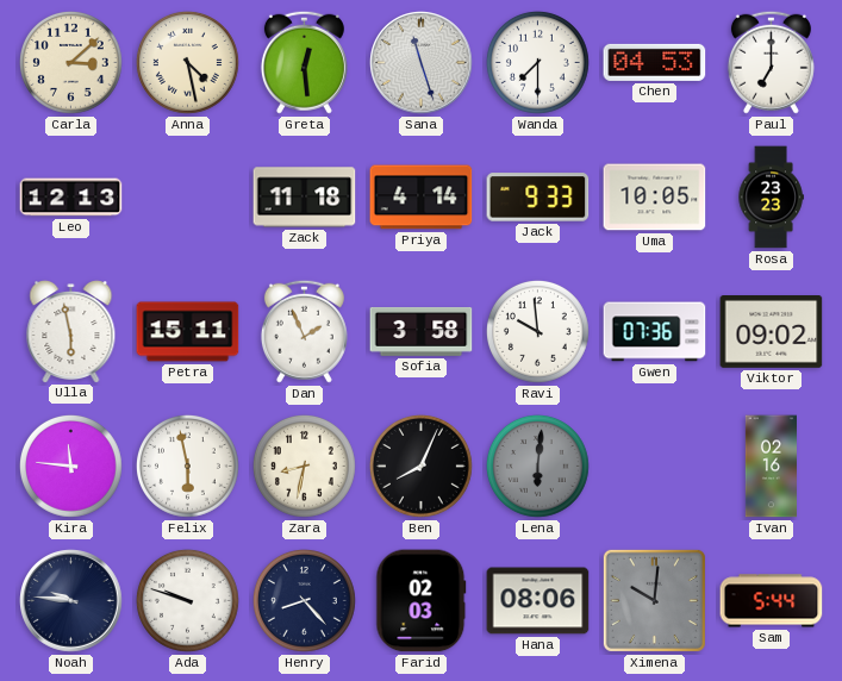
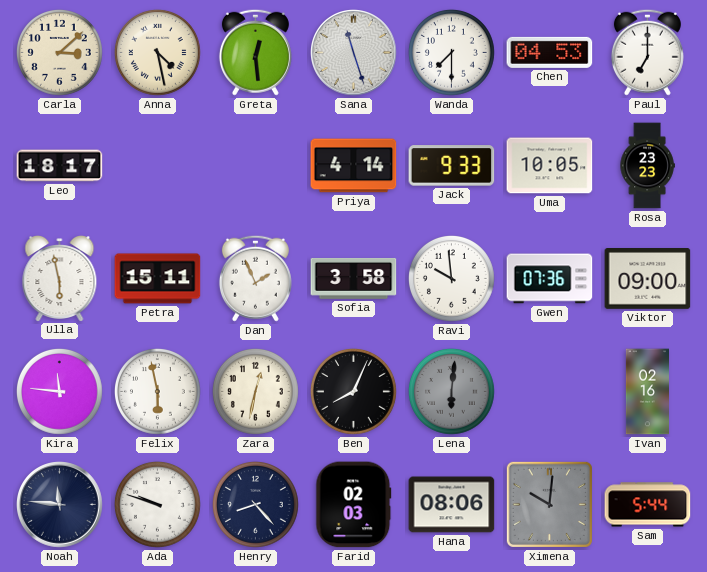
Leo: 12:13 -> 18:17 (60, 166)
Zack: 11:18 -> none (305, 198)
Viktor: 09:02 -> 09:00 (648, 279)
Zara: 8:32 -> 12:32 (255, 391)
Noah: 9:46 -> 11:46 (60, 505)
